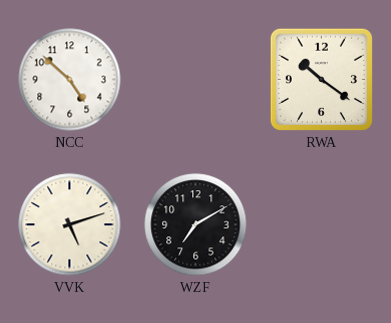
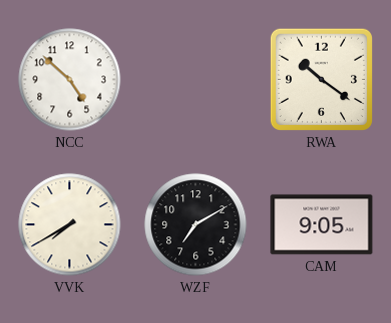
VVK: 5:12 -> 7:40 (70, 225)
CAM: none -> 9:05 (322, 225)
